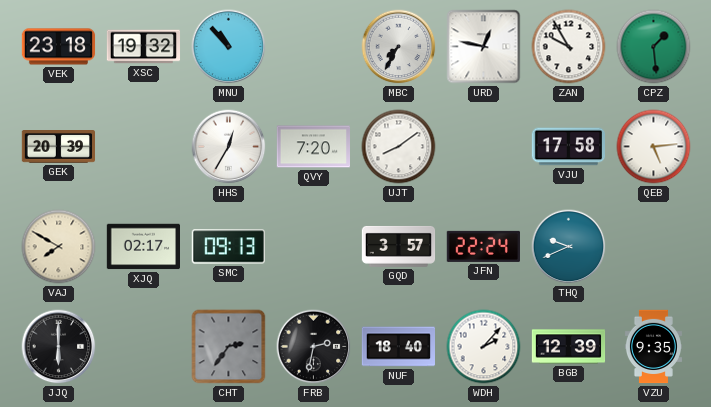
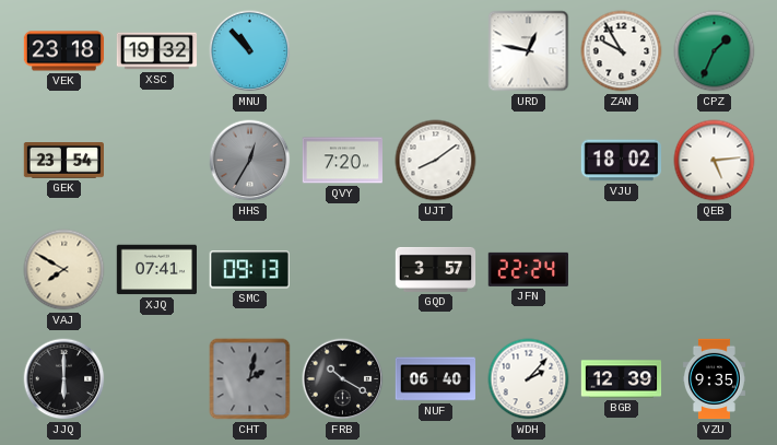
MBC: 7:35 -> none (399, 47)
CPZ: 1:29 -> 1:34 (715, 51)
GEK: 20:39 -> 23:54 (63, 161)
HHS dial: white -> grey (250, 161)
VJU: 17:58 -> 18:02 (621, 161)
XJQ: 02:17 -> 07:41 (156, 270)
THQ: 9:41 -> none (569, 247)
CHT: 2:36 -> 2:02 (250, 379)
FRB: 2:32 -> 10:20 (343, 379)
NUF: 18:40 -> 06:40 (435, 379)
